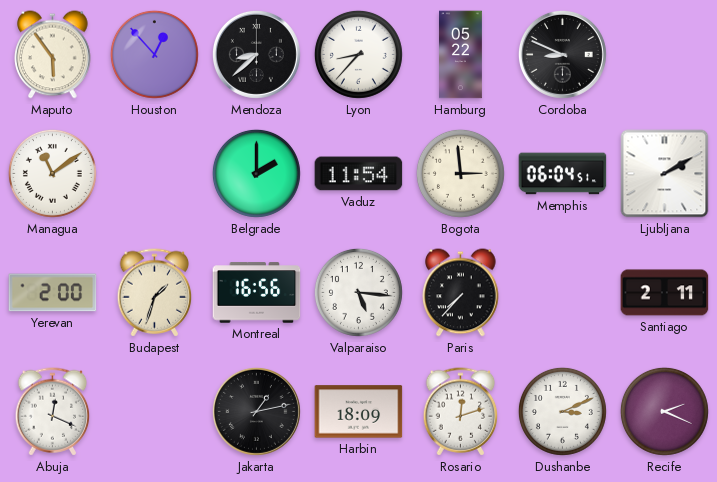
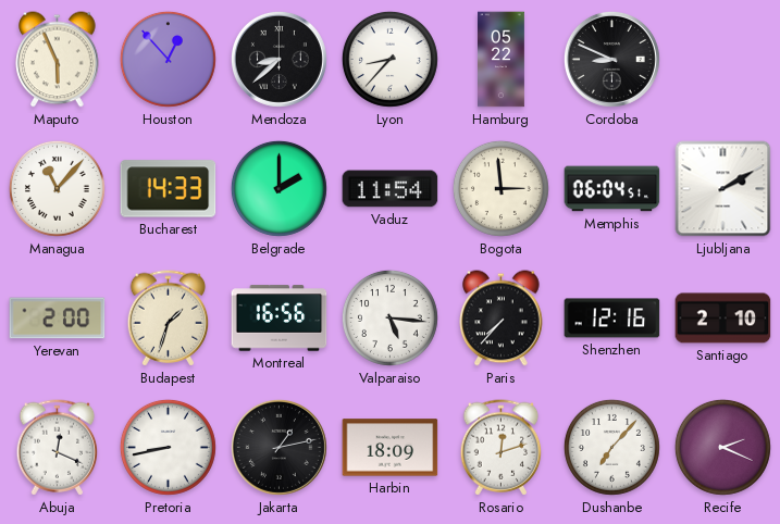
Maputo: 5:54 -> 5:56 (58, 60)
Managua: 11:09 -> 11:07 (57, 188)
Bucharest: none -> 14:33 (169, 189)
Shenzhen: none -> 12:16 (612, 319)
Santiago: 2:11 -> 2:10 (723, 319)
Pretoria: none -> 8:43 (168, 447)
Dushanbe: 3:11 -> 7:07 (611, 447)
